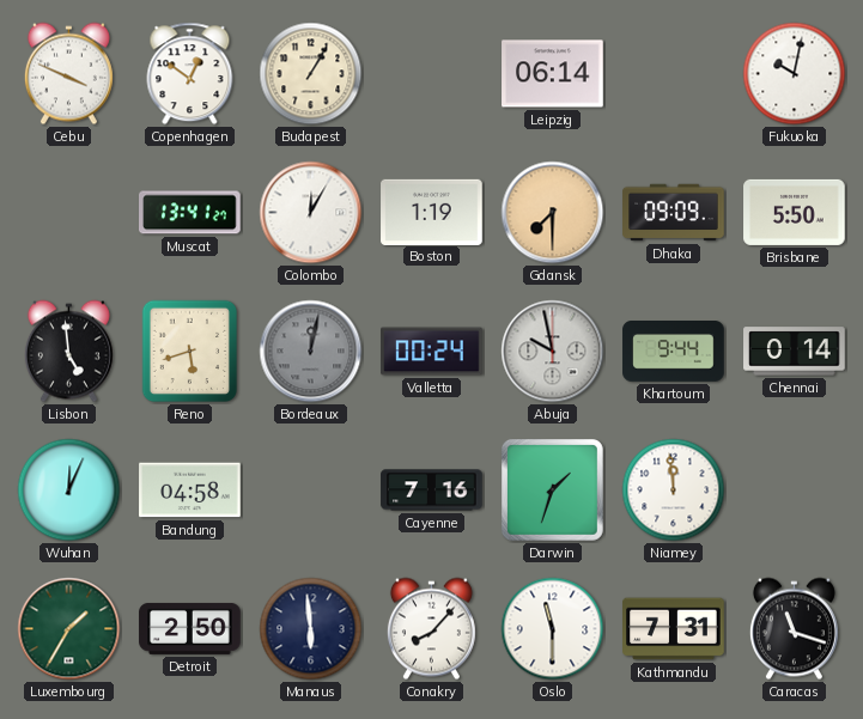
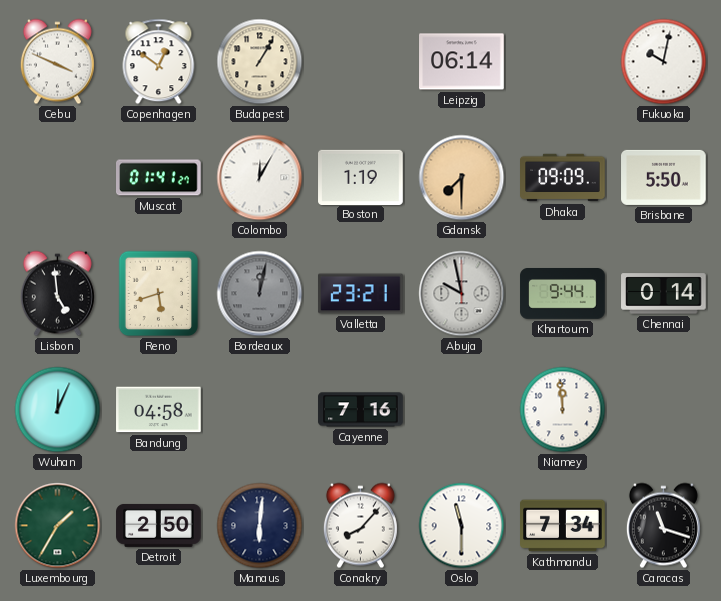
Muscat: 13:41 -> 01:41 (159, 178)
Valletta: 00:24 -> 23:21 (361, 294)
Darwin: 1:33 -> none (552, 489)
Manaus: 5:59 -> 6:01 (260, 526)
Kathmandu: 7:31 -> 7:34 (563, 526)
